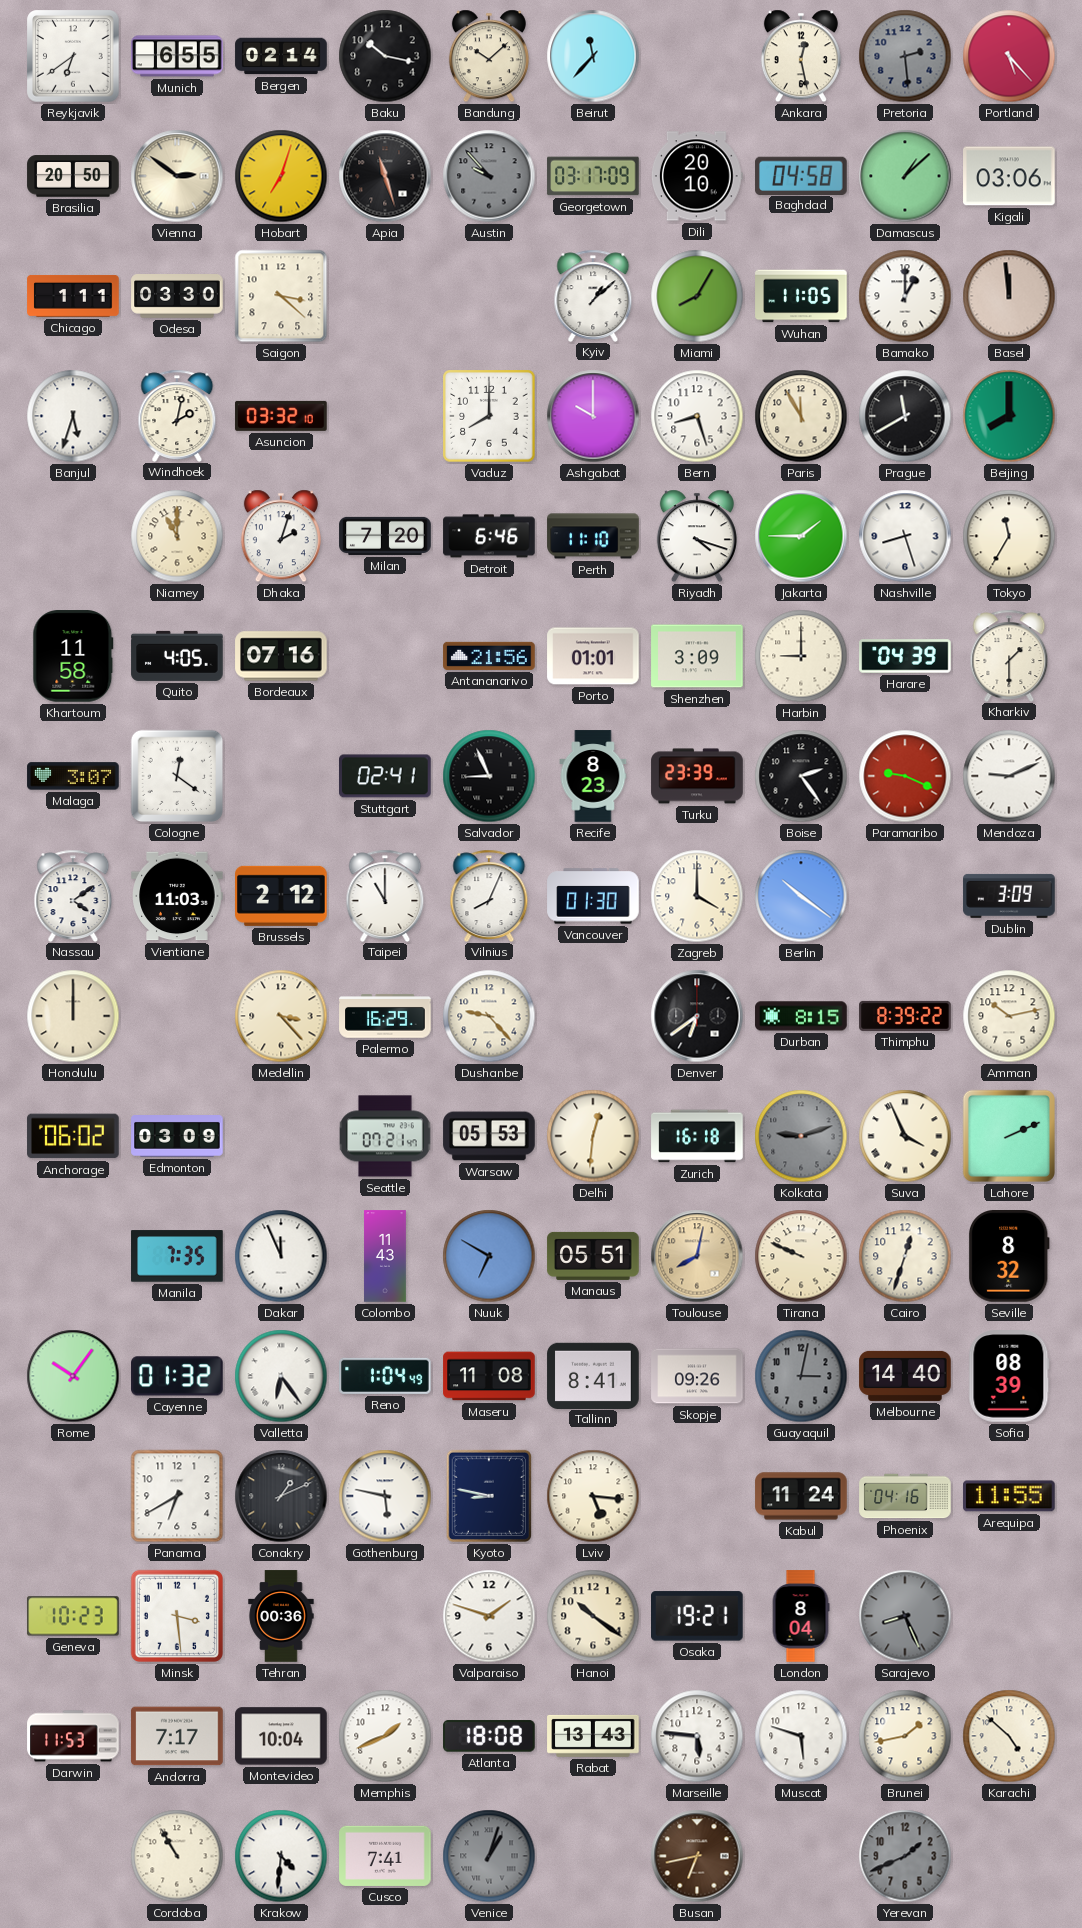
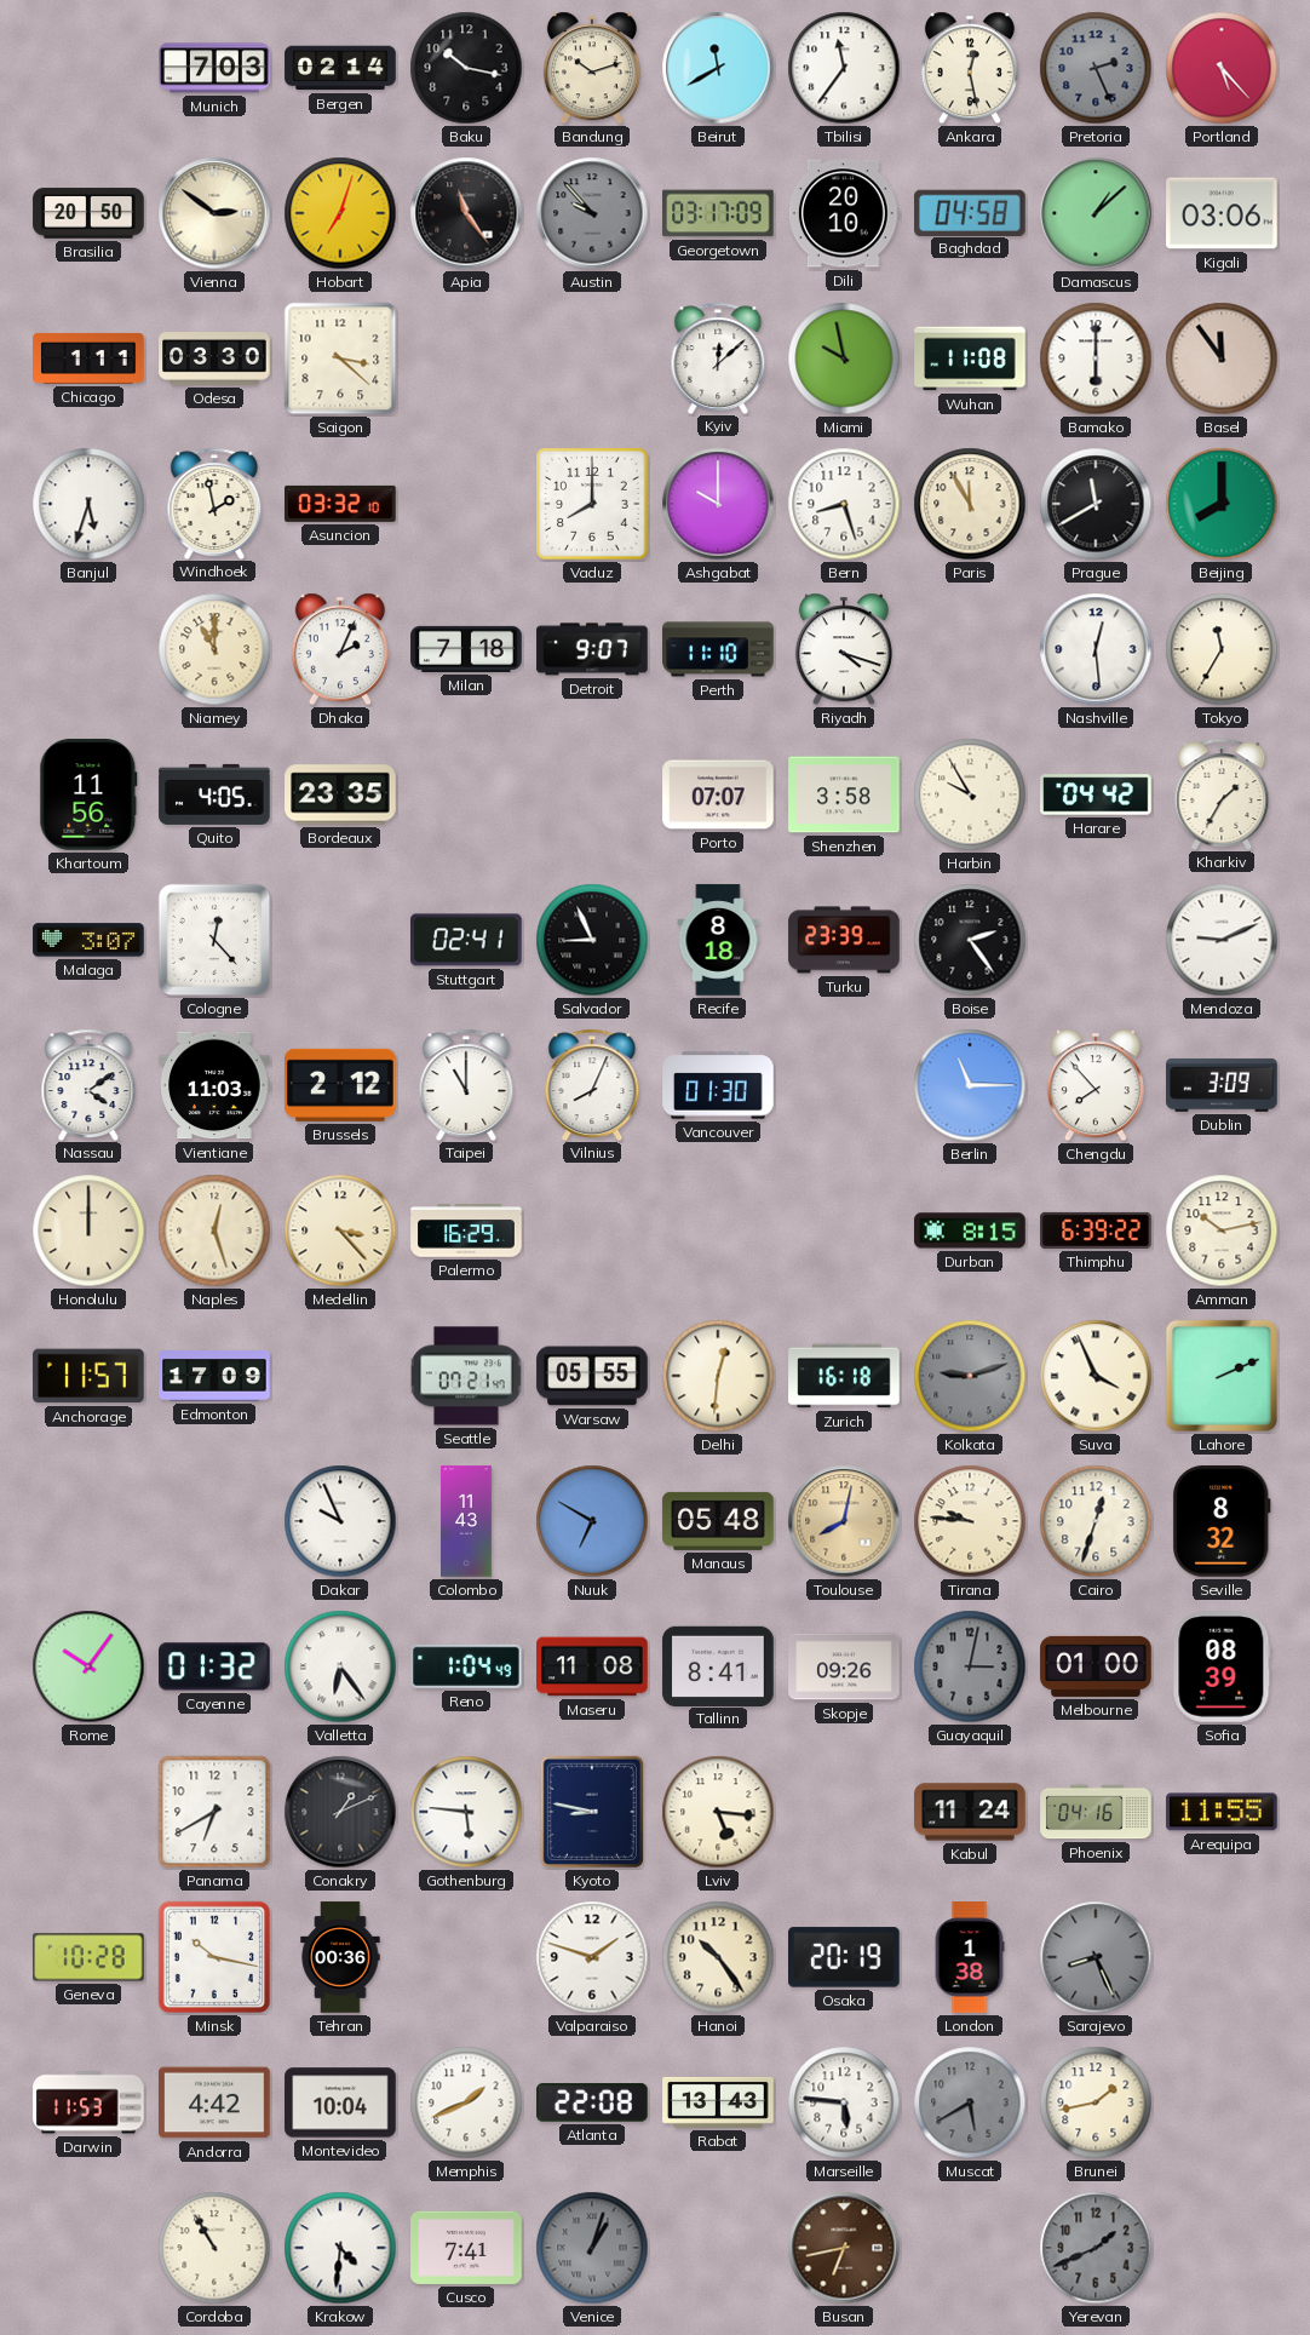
Reykjavik: 6:39 -> none (73, 56)
Munich: 6:55 -> 7:03 (214, 68)
Bandung: 10:08 -> 10:12 (592, 68)
Beirut: 11:37 -> 11:40 (718, 68)
Tbilisi: none -> 11:36 (844, 68)
Pretoria: 2:29 -> 2:26 (1096, 68)
Apia: 11:27 -> 11:24 (466, 213)
Kyiv: 1:08 -> 12:08 (718, 357)
Miami: 8:05 -> 9:58 (844, 358)
Wuhan: 11:05 -> 11:08 (970, 358)
Bamako: 1:00 -> 6:00 (1096, 358)
Basel: 11:59 -> 11:54 (1222, 358)
Windhoek: 2:02 -> 1:58 (214, 503)
Dhaka: 2:03 -> 2:04 (340, 649)
Milan: 7:20 -> 7:18 (466, 649)
Detroit: 6:46 -> 9:07 (592, 649)
Jakarta: 1:45 -> none (801, 536)
Nashville: 8:27 -> 12:29 (1096, 649)
Khartoum: 11:58 -> 11:56 (88, 794)
Bordeaux: 07:16 -> 23:35 (340, 794)
Antananarivo: 21:56 -> none (489, 656)
Porto: 01:01 -> 07:07 (718, 794)
Shenzhen: 3:09 -> 3:58 (844, 794)
Harbin: 9:00 -> 9:55 (970, 794)
Harare: 04:39 -> 04:42 (1096, 794)
Kharkiv: 1:30 -> 1:35 (1222, 793)
Cologne: 12:21 -> 12:23 (214, 940)
Recife: 8:23 -> 8:18 (718, 940)
Paramaribo: 9:19 -> none (905, 776)
Zagreb: 4:00 -> none (697, 896)
Berlin: 10:21 -> 11:15 (970, 1085)
Chengdu: none -> 7:53 (1096, 1085)
Naples: none -> 12:27 (214, 1230)
Dushanbe: 9:23 -> none (489, 1016)
Denver: 6:39 -> none (697, 1016)
Thimphu: 8:39 -> 6:39 (1096, 1230)
Anchorage: 06:02 -> 11:57 (88, 1376)
Edmonton: 03:09 -> 17:09 (214, 1377)
Warsaw: 05:53 -> 05:55 (592, 1376)
Manila: 7:35 -> none (177, 1256)
Dakar: 11:56 -> 9:56 (340, 1521)
Manaus: 05:51 -> 05:48 (718, 1521)
Tirana: 9:49 -> 9:46 (970, 1521)
Melbourne: 14:40 -> 01:00 (1096, 1666)
Gothenburg: 5:47 -> 5:46 (466, 1812)
Geneva: 10:23 -> 10:28 (88, 1957)
Minsk: 3:29 -> 10:17 (214, 1957)
Hanoi: 10:21 -> 10:24 (718, 1957)
Osaka: 19:21 -> 20:19 (845, 1957)
London: 8:04 -> 1:38 (970, 1957)
Andorra: 7:17 -> 4:42 (214, 2102)
Atlanta: 18:08 -> 22:08 (592, 2102)
Muscat: 5:48 -> 5:40 (970, 2102)
Muscat dial: white -> grey (970, 2102)
Karachi: 4:52 -> none (1009, 1736)
